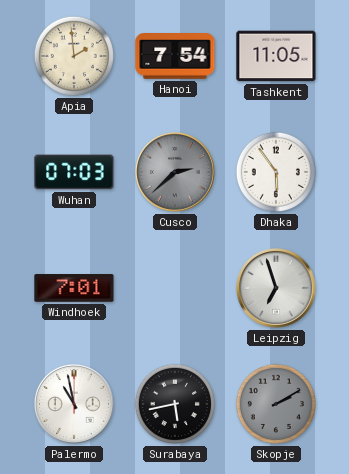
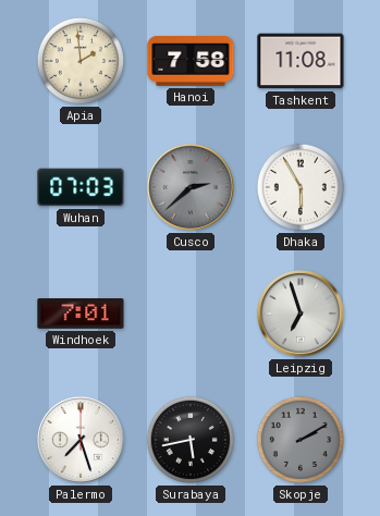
Hanoi: 7:54 -> 7:58 (191, 62)
Tashkent: 11:05 -> 11:08 (301, 61)
Dhaka: 5:54 -> 5:55 (301, 187)
Palermo: 10:58 -> 7:27 (81, 440)
